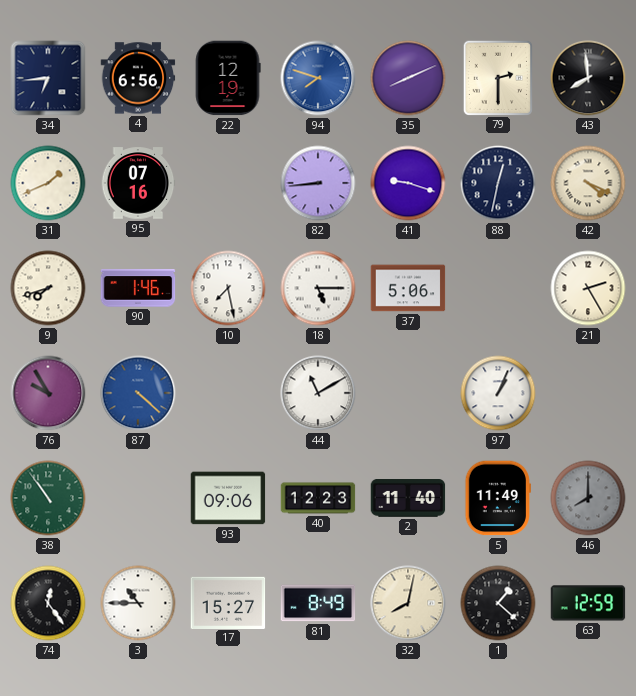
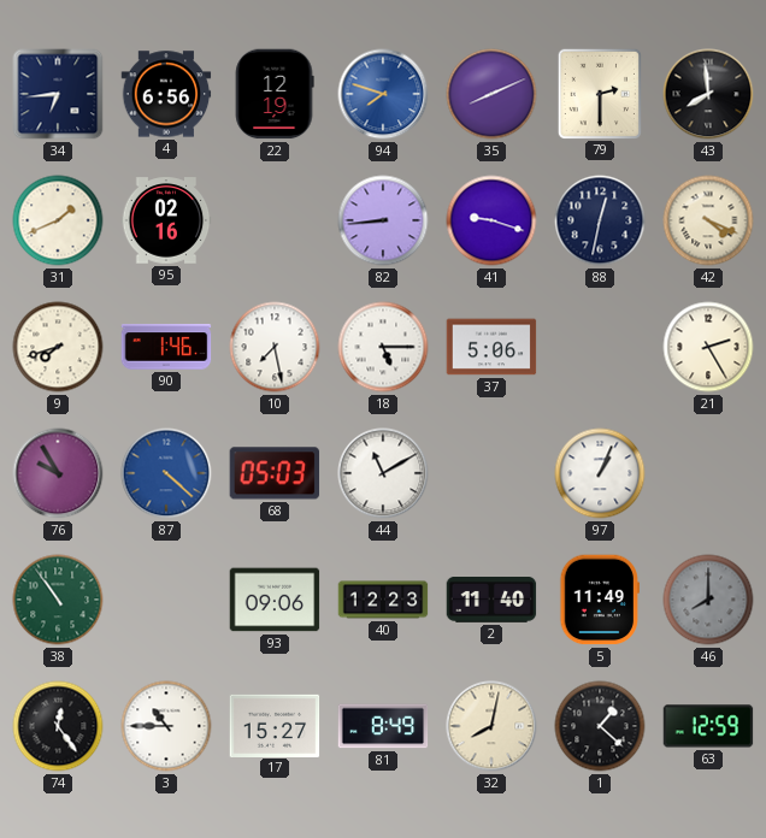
95: 07:16 -> 02:16 (166, 220)
68: none -> 05:03 (275, 473)
